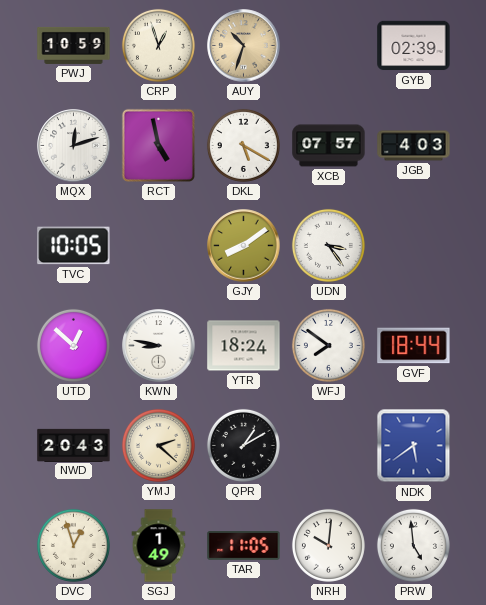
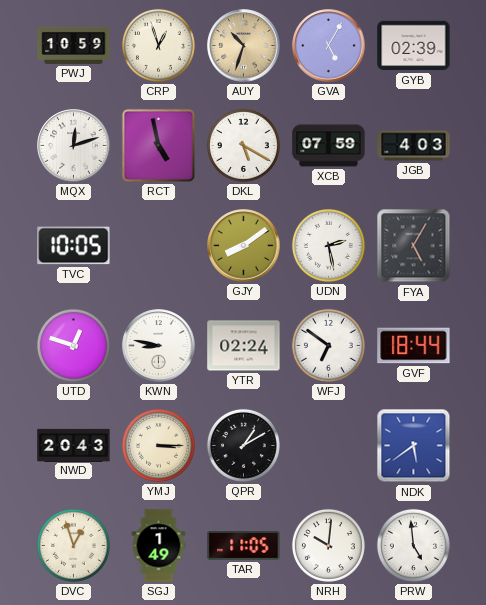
GVA: none -> 5:05 (329, 46)
XCB: 07:57 -> 07:59 (329, 146)
UDN: 3:24 -> 2:28 (328, 245)
FYA: none -> 5:05 (414, 246)
UTD: 12:52 -> 12:48 (73, 345)
YTR: 18:24 -> 02:24 (244, 346)
WFJ: 7:51 -> 6:51 (328, 345)
YMJ: 2:22 -> 3:15 (158, 445)
